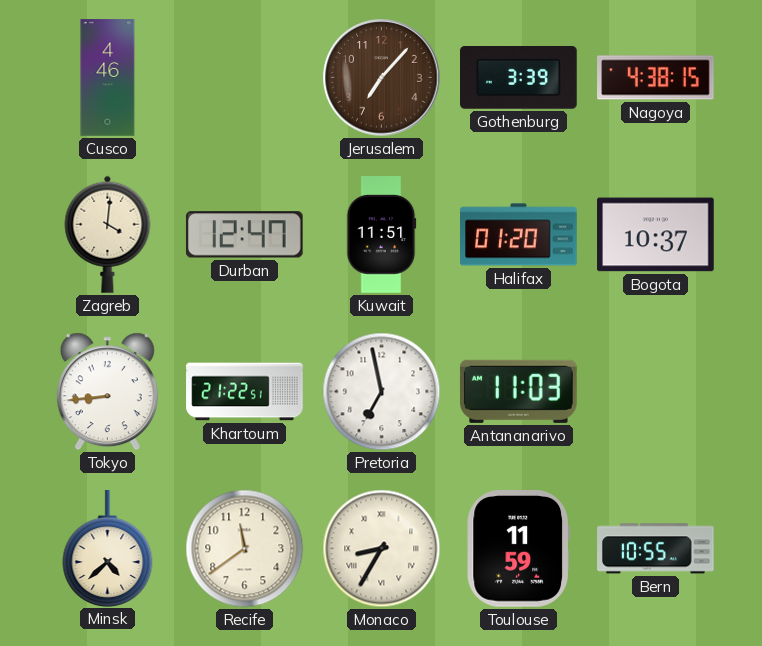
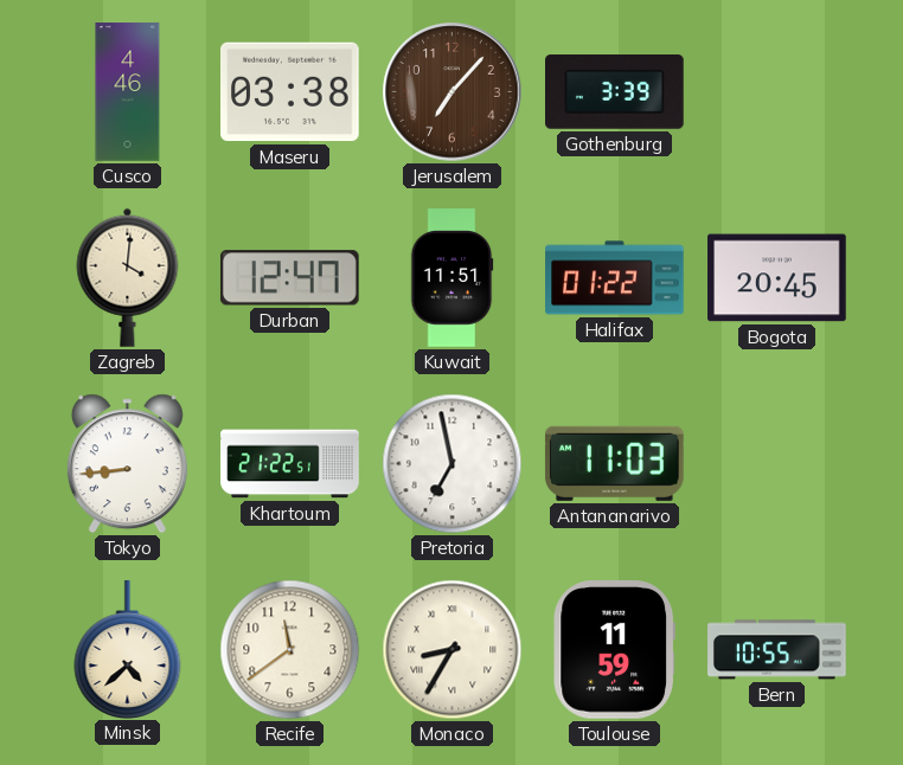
Maseru: none -> 03:38 (290, 92)
Nagoya: 4:38 -> none (656, 78)
Halifax: 01:20 -> 01:22 (615, 278)
Bogota: 10:37 -> 20:45 (777, 278)
